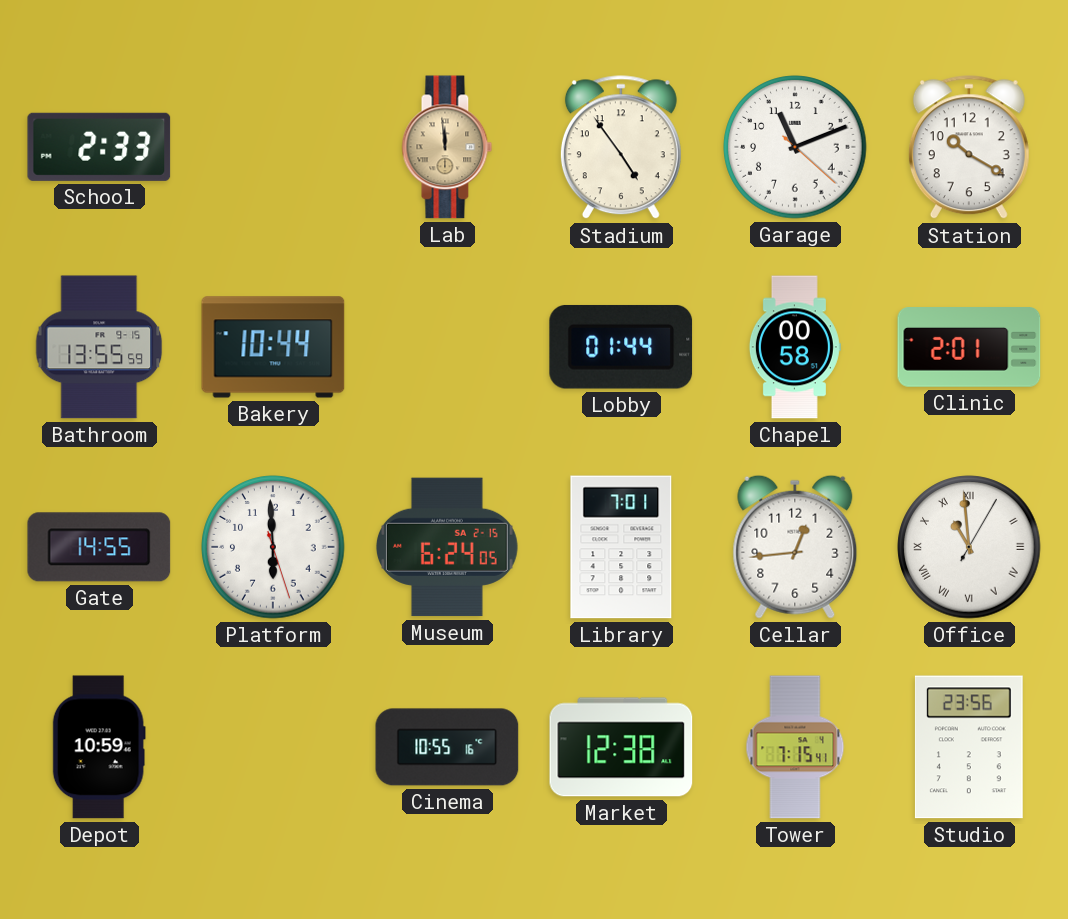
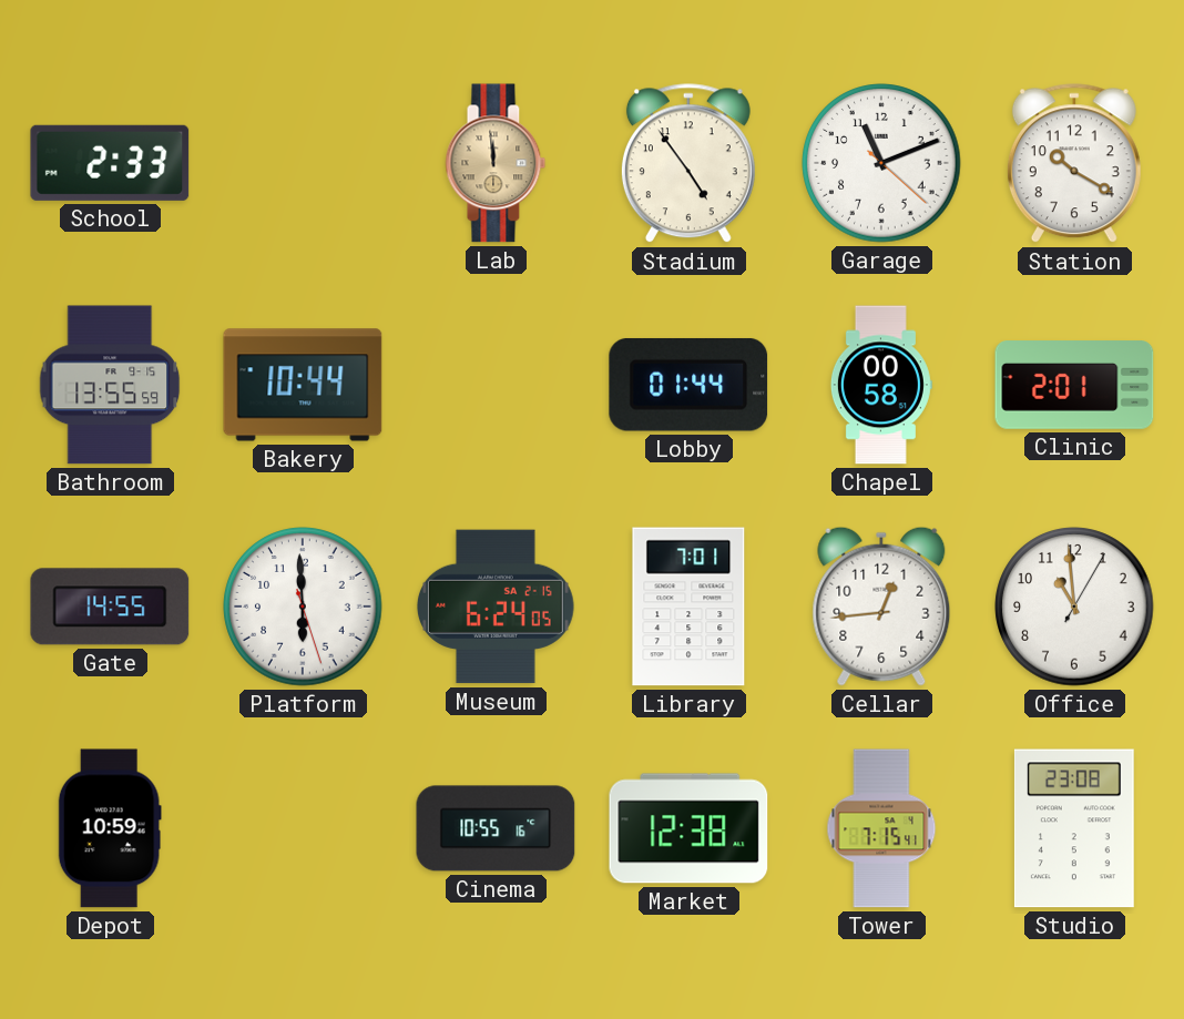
Office numerals: Roman -> Arabic (1074, 607)
Studio: 23:56 -> 23:08 (1074, 828)
